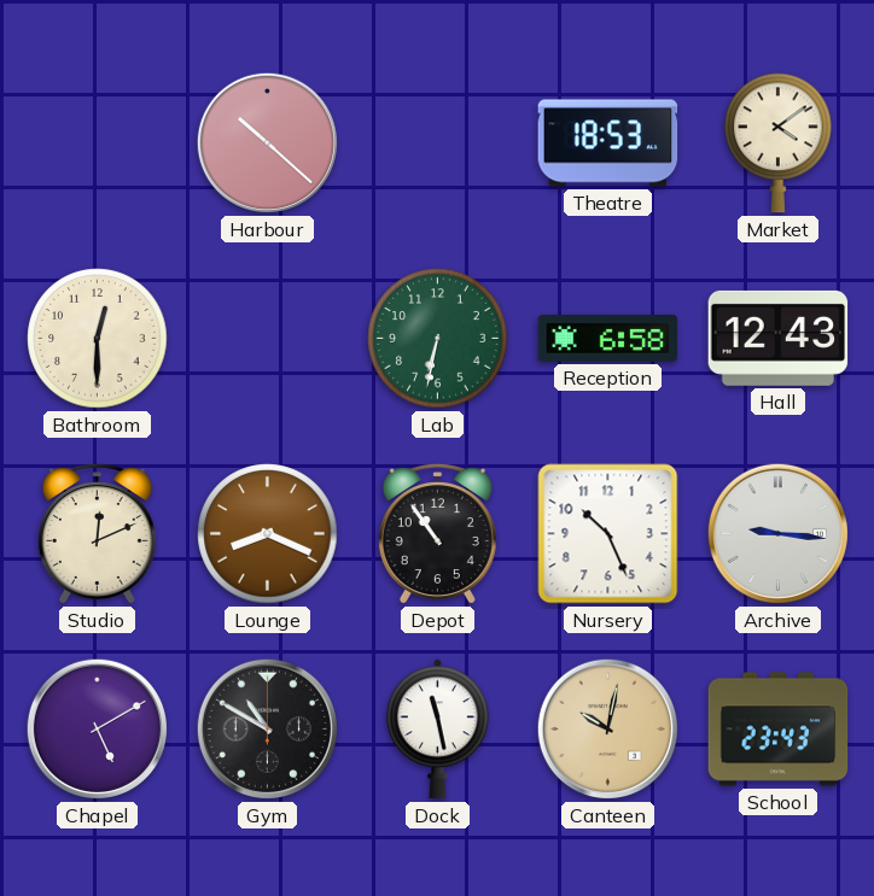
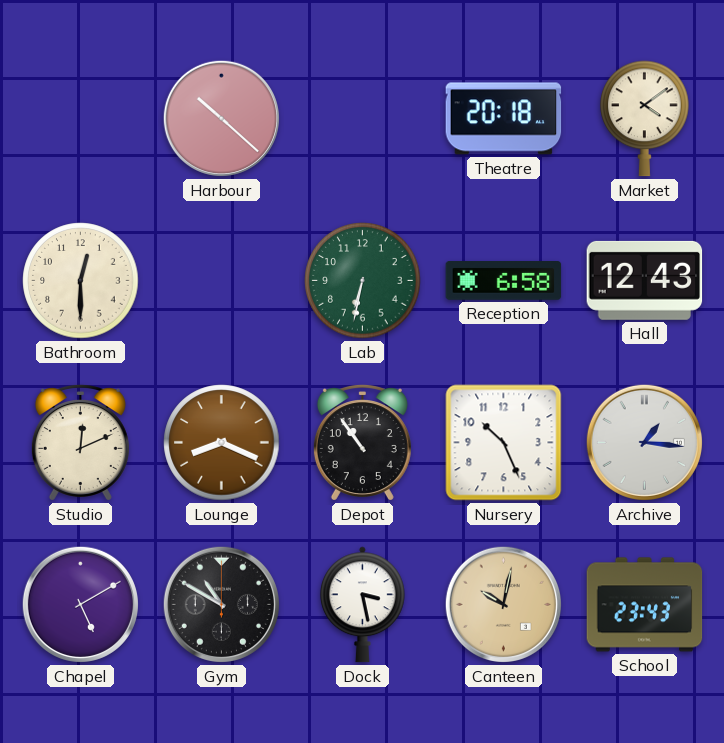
Theatre: 18:53 -> 20:18 (504, 119)
Archive: 9:16 -> 1:16 (644, 442)
Dock: 11:28 -> 3:28 (362, 605)
